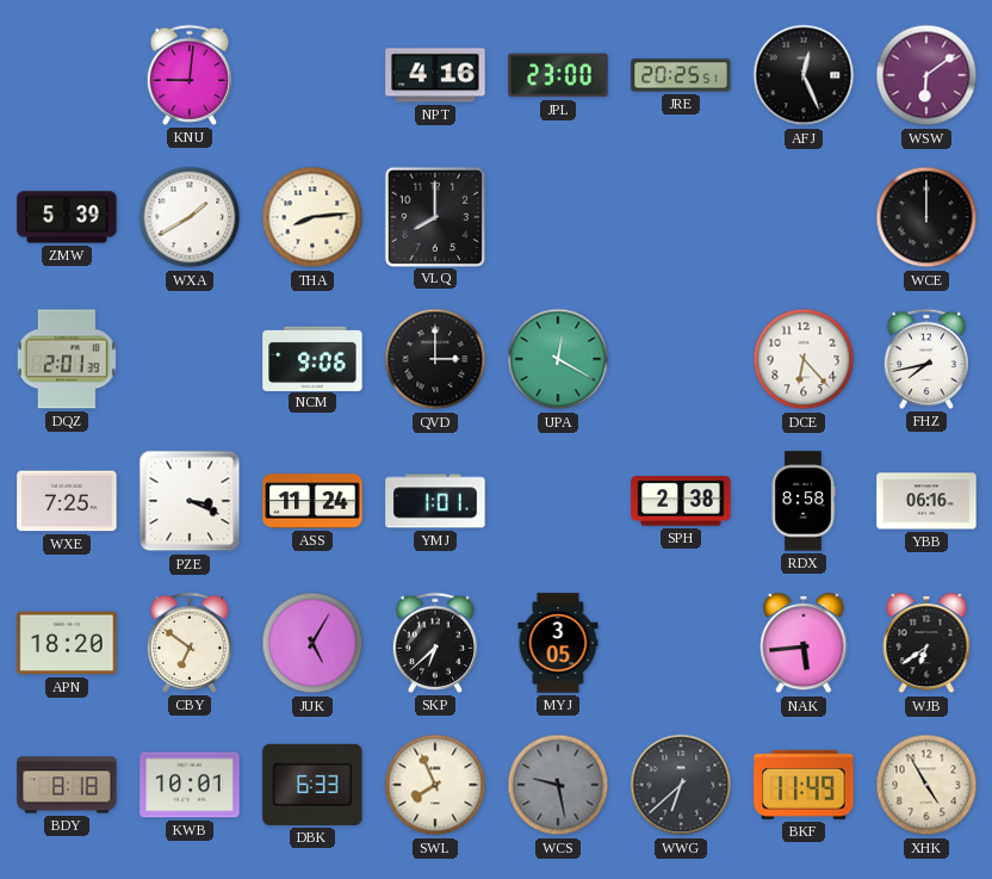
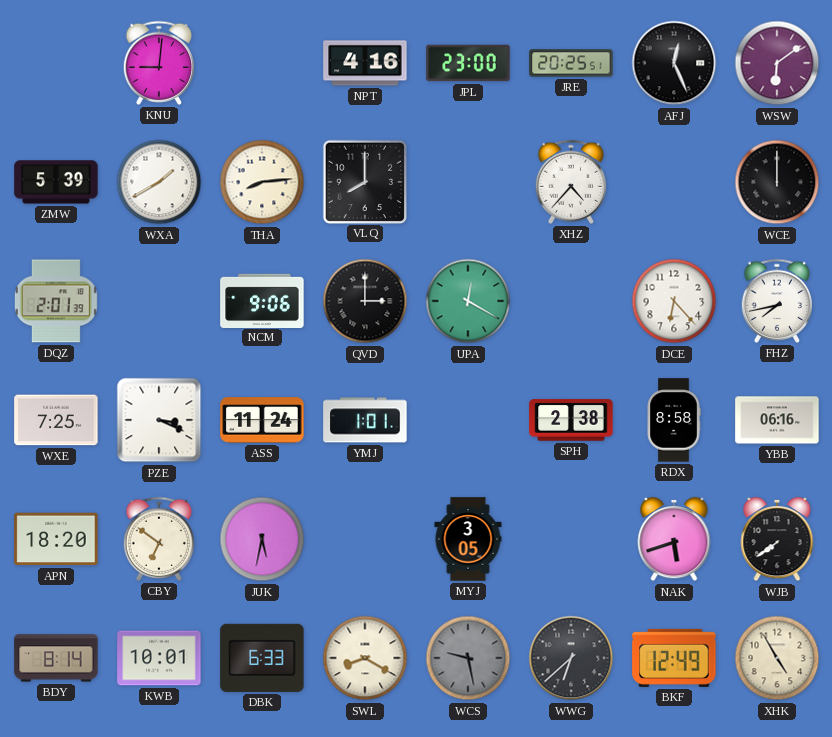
XHZ: none -> 4:37 (571, 182)
JUK: 5:05 -> 5:32 (262, 539)
SKP: 6:38 -> none (435, 643)
NAK: 5:44 -> 5:42 (674, 539)
WJB: 6:39 -> 7:39 (777, 539)
BDY: 8:18 -> 8:14 (56, 658)
SWL: 7:56 -> 8:20 (365, 658)
BKF: 11:49 -> 12:49 (674, 658)
